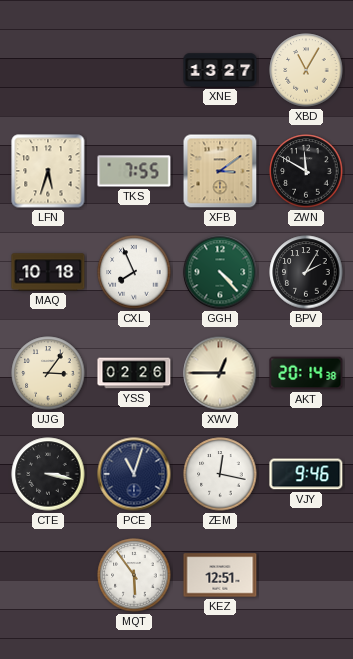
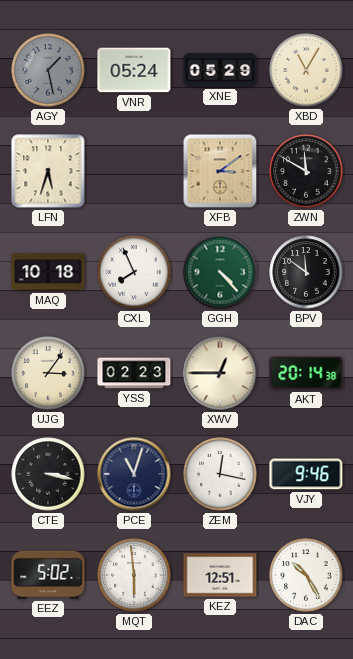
AGY: none -> 1:28 (48, 70)
VNR: none -> 05:24 (134, 70)
XNE: 13:27 -> 05:29 (220, 70)
TKS: 7:55 -> none (134, 171)
BPV: 2:05 -> 11:51 (306, 272)
YSS: 02:26 -> 02:23 (134, 373)
EEZ: none -> 5:02 (48, 575)
MQT: 5:54 -> 5:59 (134, 575)
DAC: none -> 10:25 (306, 575)
